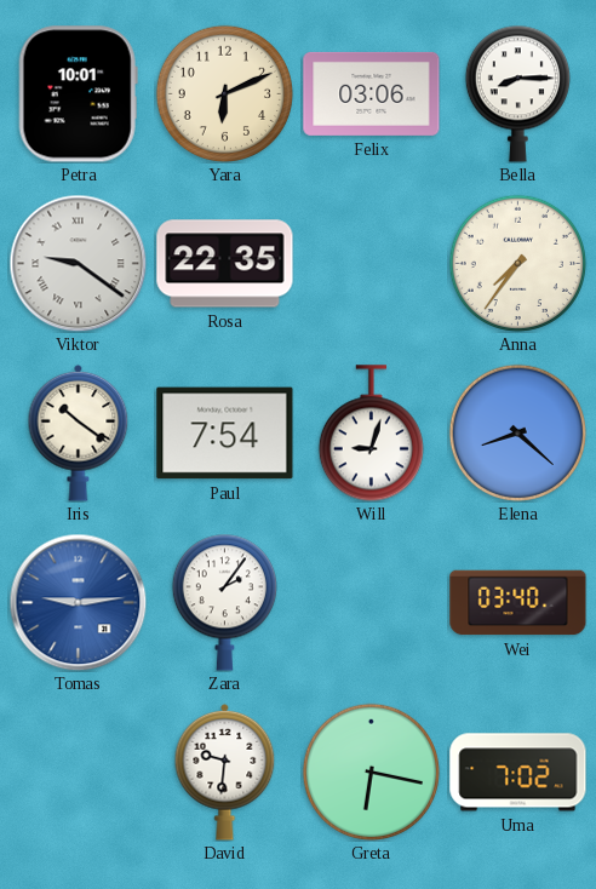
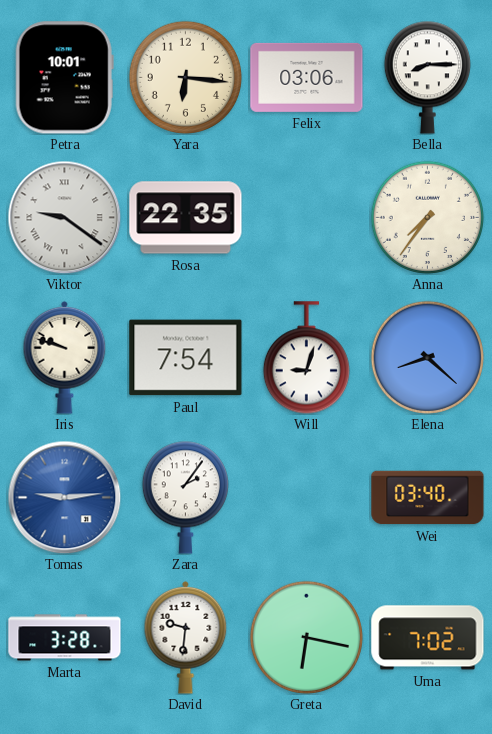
Yara: 6:11 -> 6:16 (185, 77)
Iris: 10:21 -> 9:48 (65, 357)
Marta: none -> 3:28 (65, 638)
